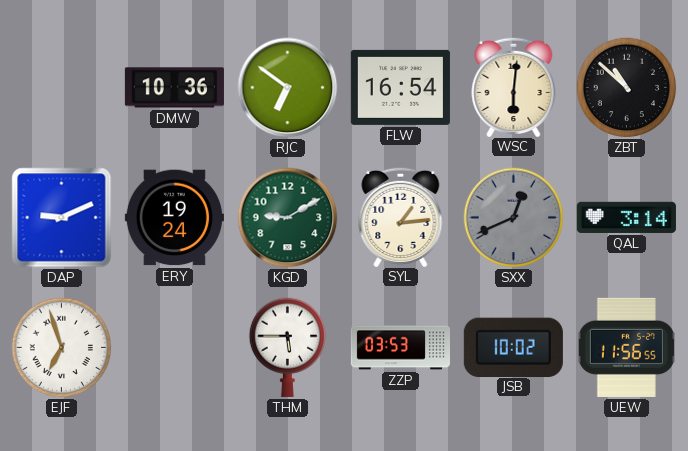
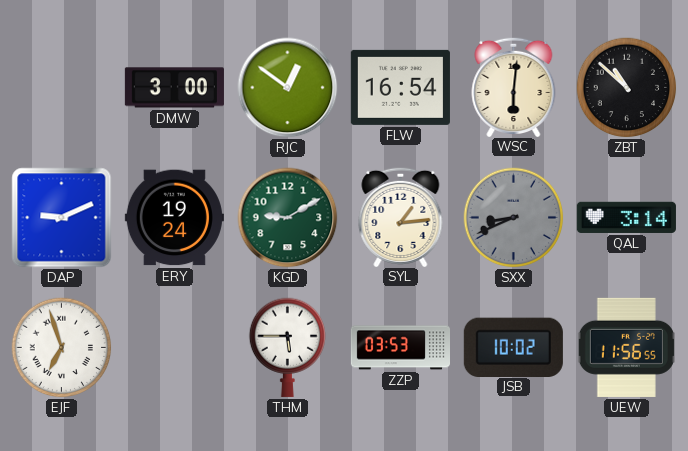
DMW: 10:36 -> 3:00 (174, 88)
RJC: 6:51 -> 12:51 (288, 88)
SXX: 12:41 -> 8:41 (514, 218)
